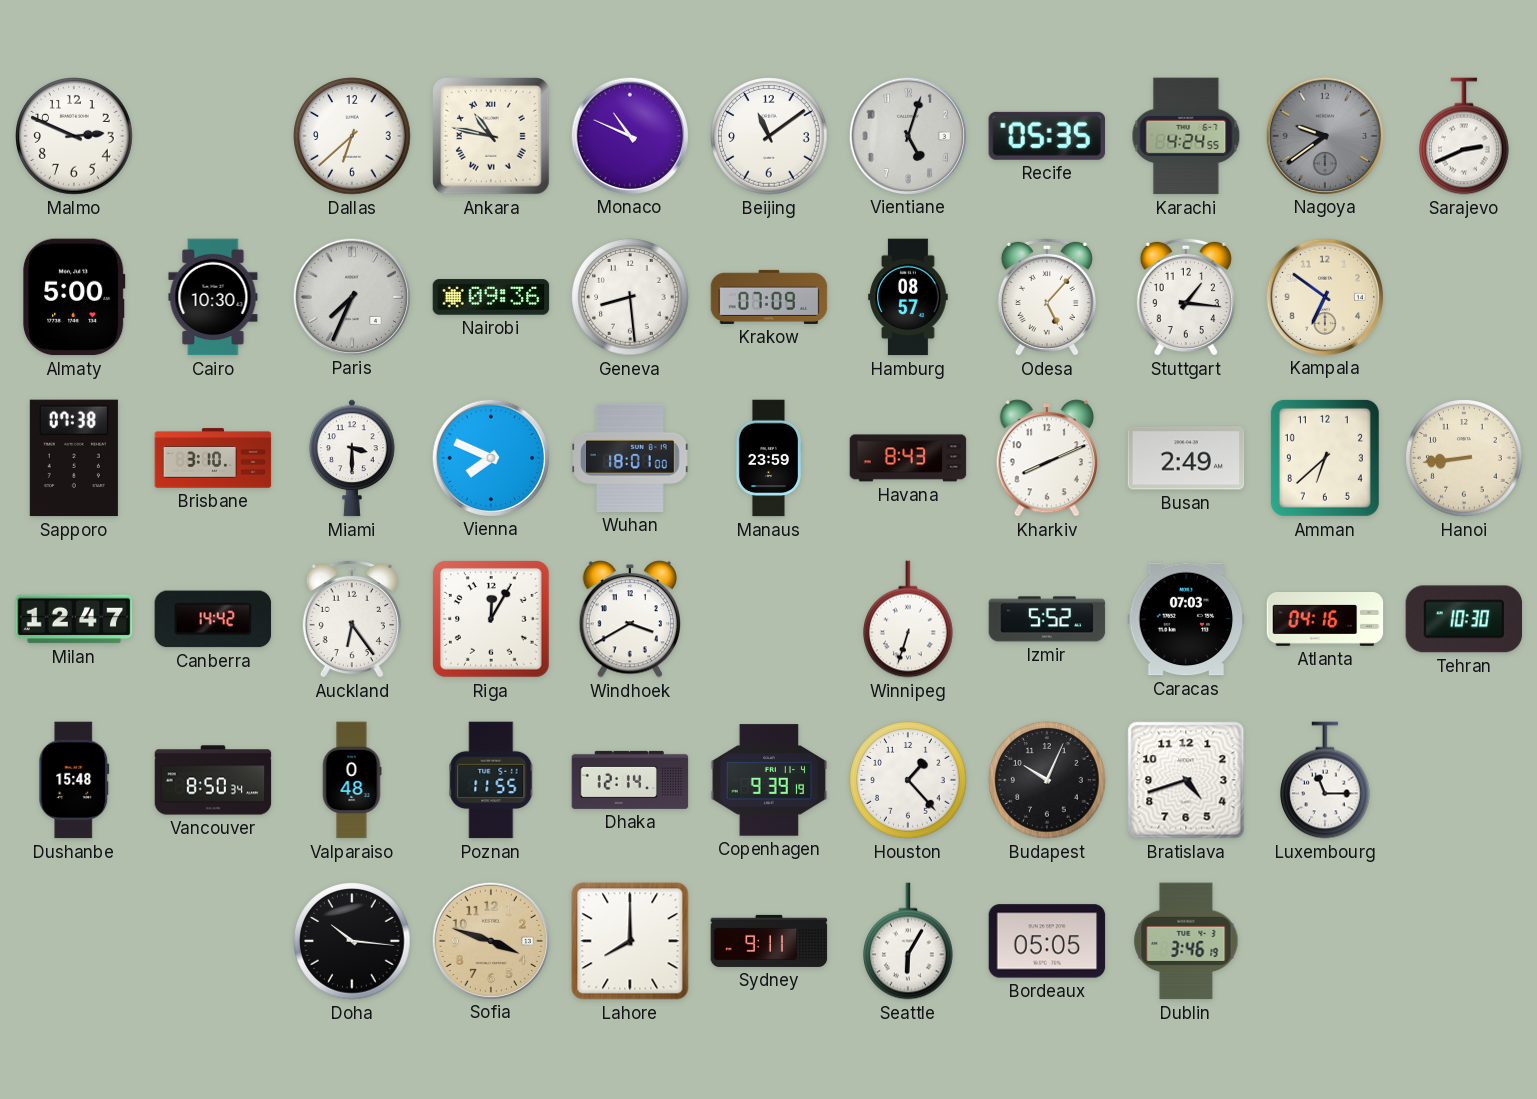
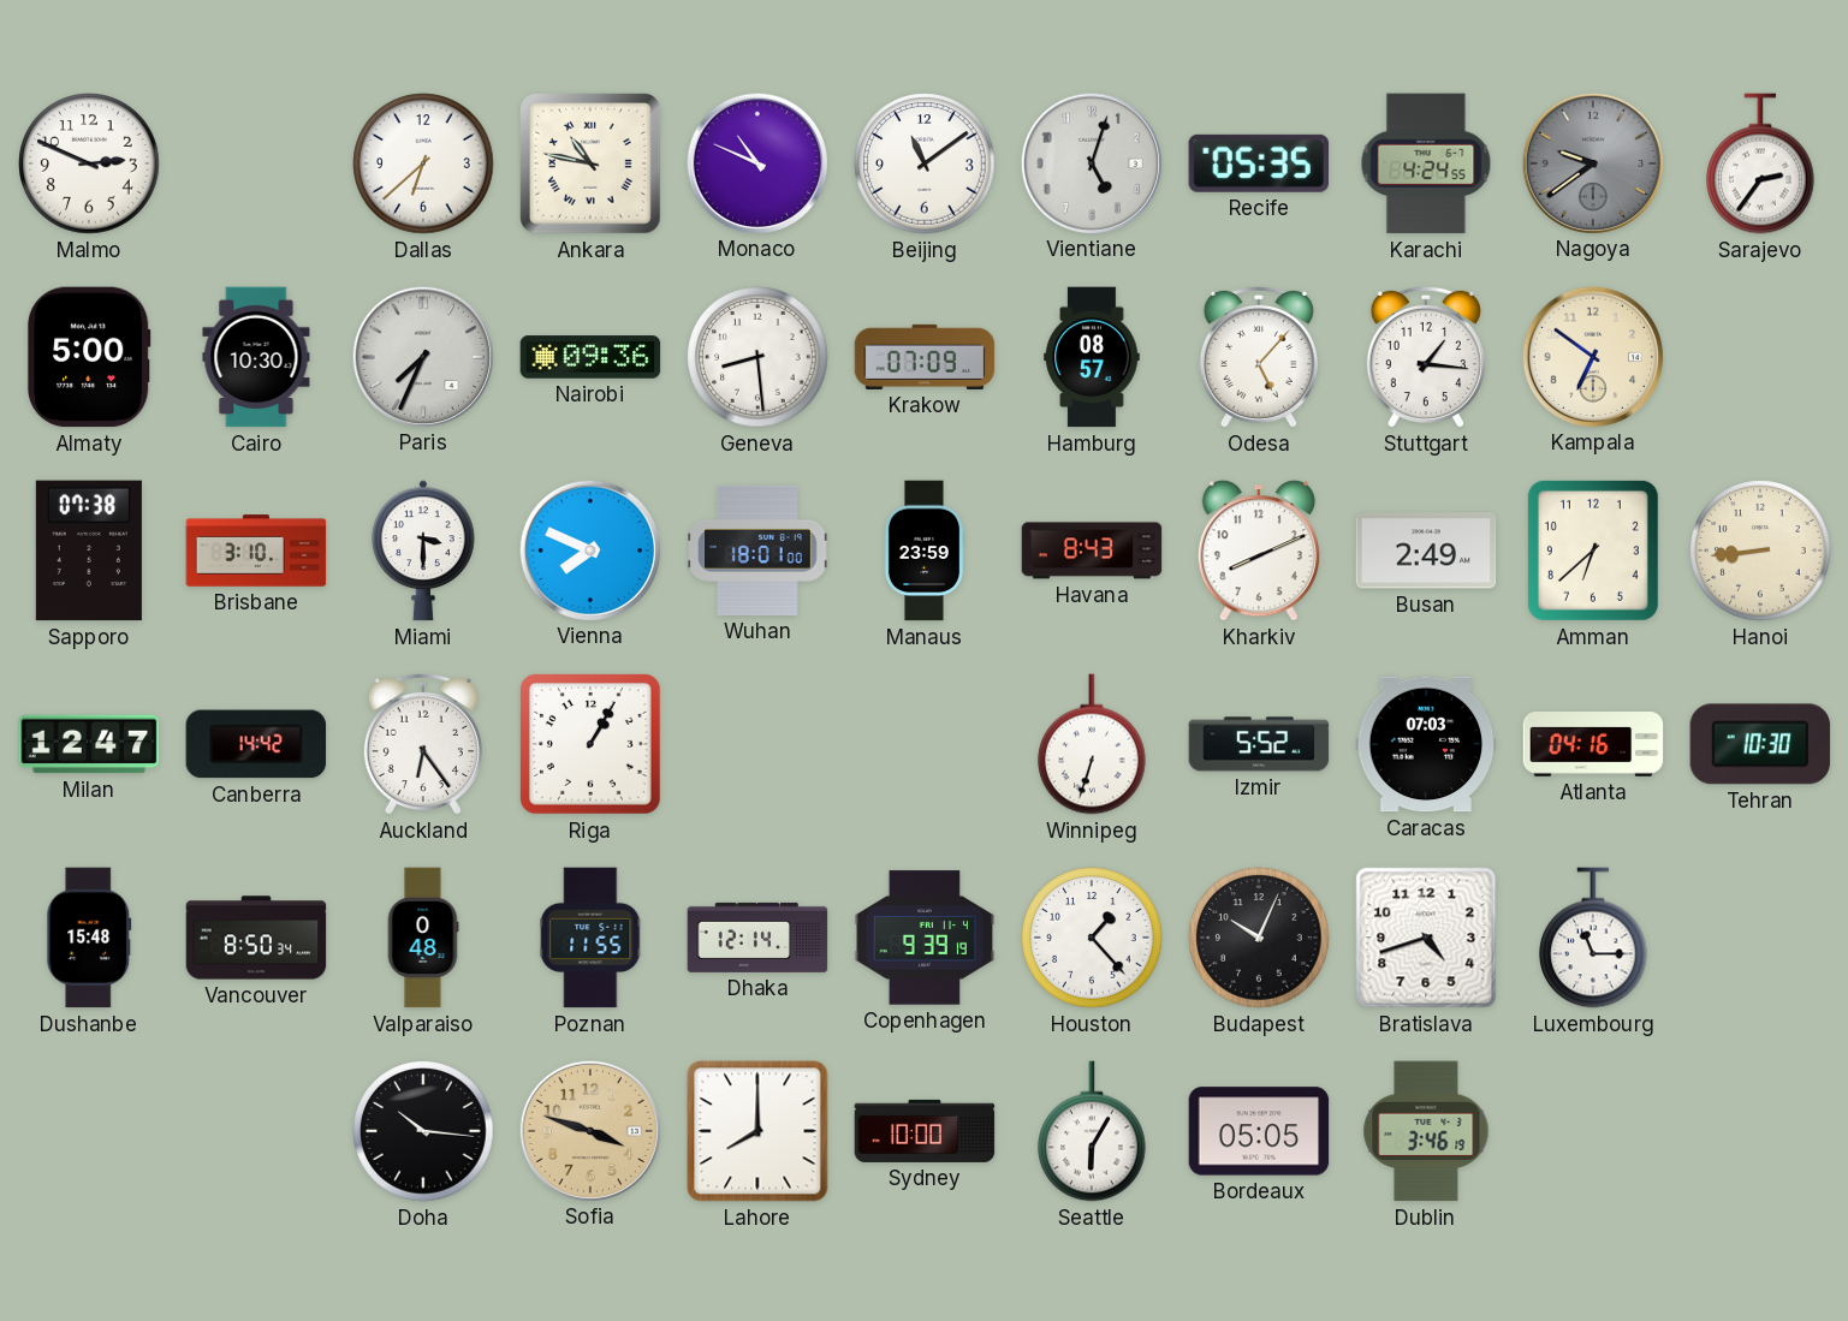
Sarajevo: 2:41 -> 2:36 (1761, 163)
Riga: 12:05 -> 1:05 (592, 745)
Windhoek: 3:40 -> none (629, 619)
Sydney: 9:11 -> 10:00 (925, 1131)
